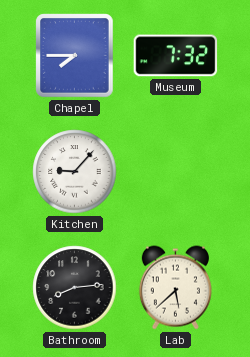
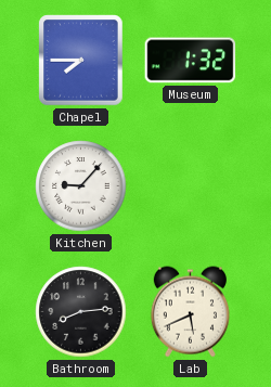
Museum: 7:32 -> 1:32 (191, 61)
Lab: 5:38 -> 5:41 (190, 312)
